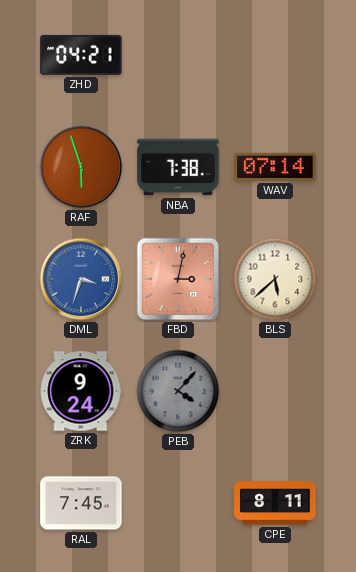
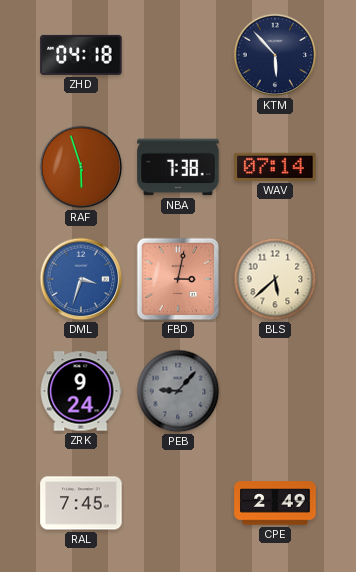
ZHD: 04:21 -> 04:18 (81, 55)
KTM: none -> 5:53 (275, 55)
PEB: 4:07 -> 9:07 (178, 391)
CPE: 8:11 -> 2:49 (275, 503)
